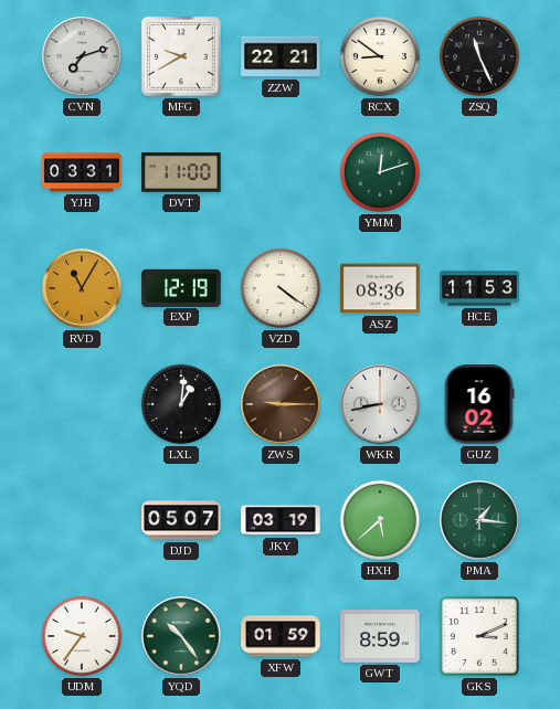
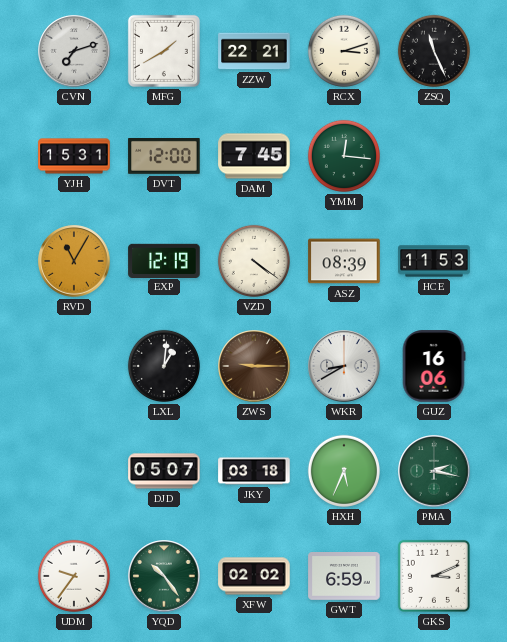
MFG: 9:40 -> 1:40 (164, 51)
RCX: 8:51 -> 3:12 (344, 51)
YJH: 03:31 -> 15:31 (74, 156)
DVT: 11:00 -> 12:00 (164, 157)
DAM: none -> 7:45 (254, 156)
YMM: 12:12 -> 12:16 (344, 156)
ASZ: 08:36 -> 08:39 (344, 261)
WKR: 8:43 -> 8:40 (344, 366)
GUZ: 16:02 -> 16:06 (434, 366)
JKY: 03:19 -> 03:18 (254, 471)
HXH: 5:38 -> 5:34 (344, 471)
PMA: 1:16 -> 2:17 (434, 471)
XFW: 01:59 -> 02:02 (254, 576)
GWT: 8:59 -> 6:59 (344, 577)
